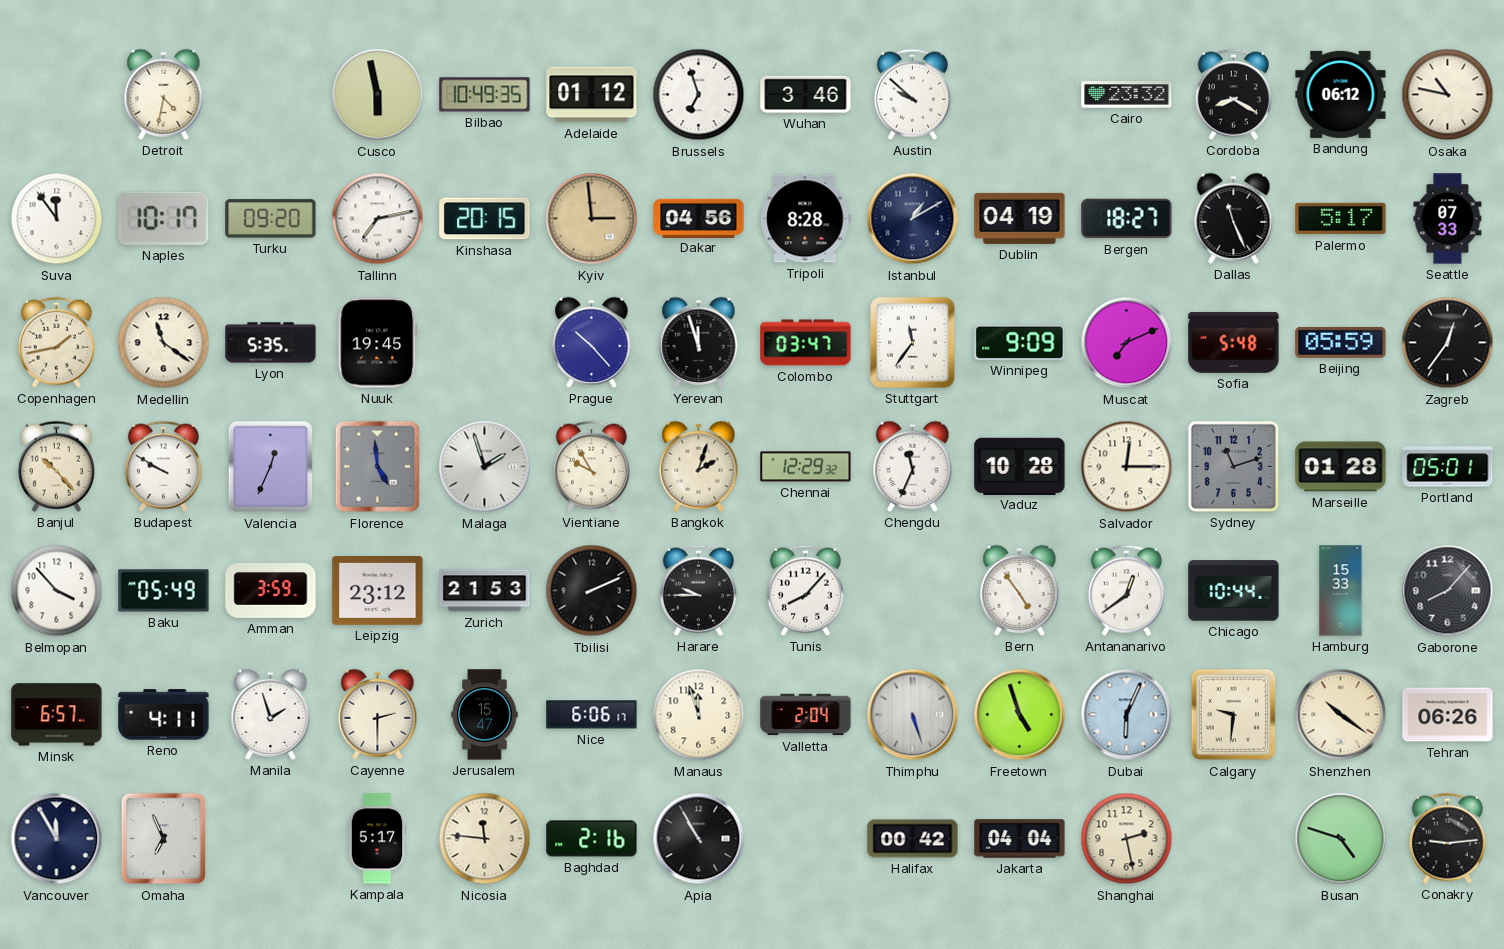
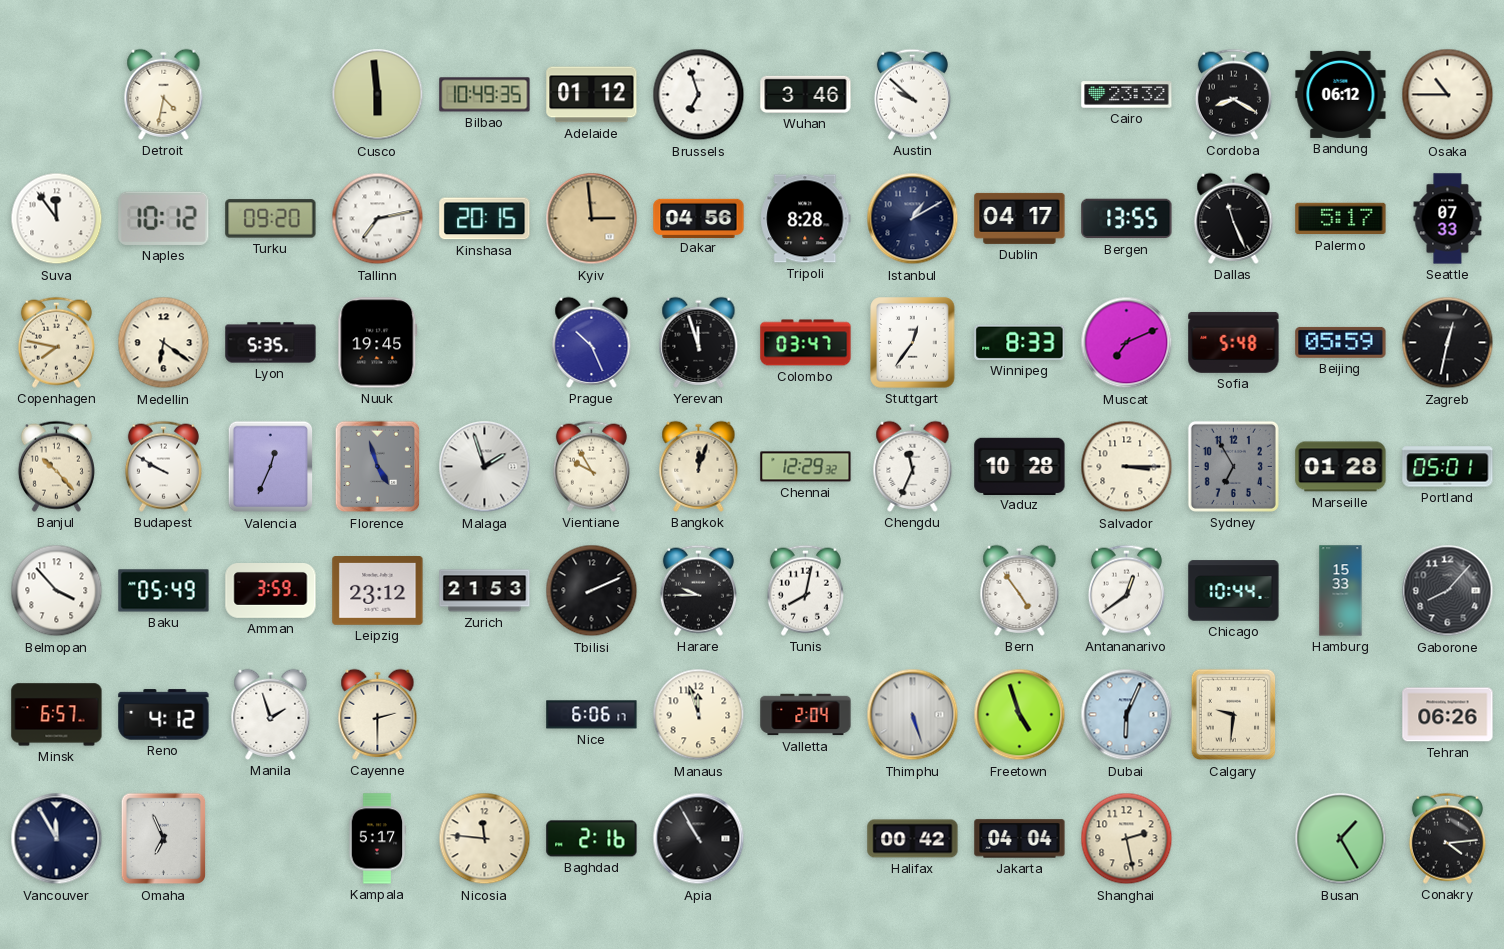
Cusco: 5:58 -> 5:59 (378, 95)
Osaka: 10:47 -> 10:45 (1448, 95)
Naples: 10:17 -> 10:12 (164, 218)
Dublin: 04:19 -> 04:17 (1020, 218)
Bergen: 18:27 -> 13:55 (1127, 219)
Copenhagen: 1:43 -> 7:47 (56, 342)
Medellin: 11:21 -> 6:21 (164, 343)
Prague: 10:23 -> 10:26 (592, 342)
Stuttgart: 11:36 -> 12:36 (913, 343)
Winnipeg: 9:09 -> 8:33 (1020, 342)
Zagreb: 12:36 -> 12:32 (1448, 343)
Florence: 4:59 -> 4:57 (378, 467)
Bangkok: 2:03 -> 12:03 (699, 466)
Salvador: 12:15 -> 3:15 (1127, 467)
Sydney: 11:12 -> 6:55 (1233, 466)
Tunis: 8:07 -> 8:02 (805, 590)
Reno: 4:11 -> 4:12 (164, 715)
Jerusalem: 15:47 -> none (485, 715)
Shenzhen: 10:21 -> none (1341, 715)
Busan: 4:48 -> 1:25 (1341, 839)
Conakry: 9:14 -> 4:14 (1447, 838)
